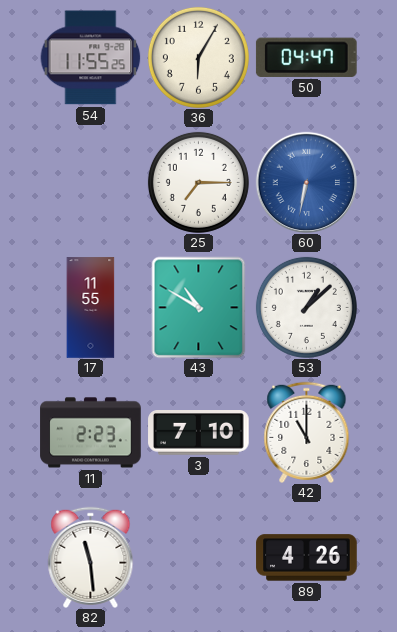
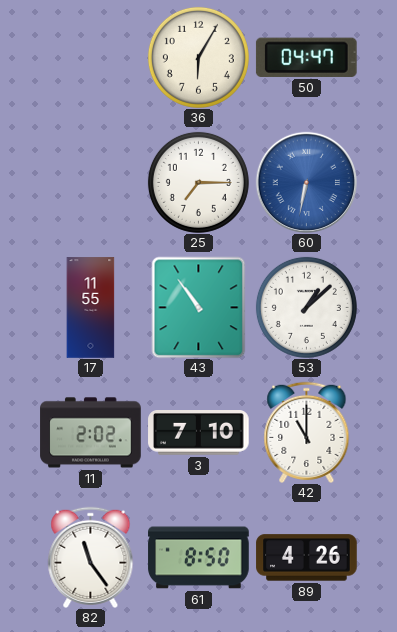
54: 11:55 -> none (90, 58)
43: 10:50 -> 10:54 (199, 307)
11: 2:23 -> 2:02 (91, 433)
82: 11:29 -> 11:24 (91, 557)
61: none -> 8:50 (199, 558)
